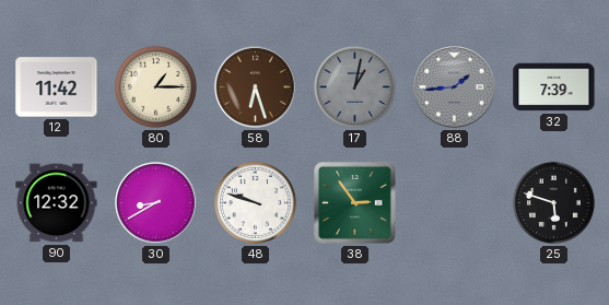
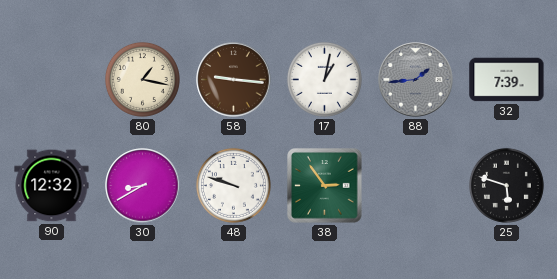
12: 11:42 -> none (57, 87)
80: 1:15 -> 1:17 (142, 79)
58: 6:27 -> 9:16 (234, 80)
17 dial: grey -> white (324, 79)
